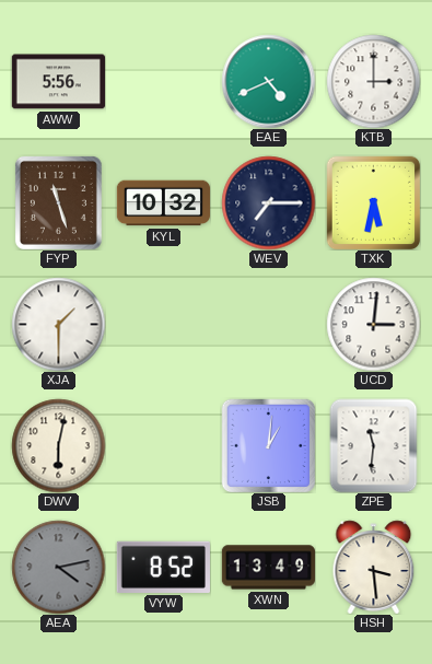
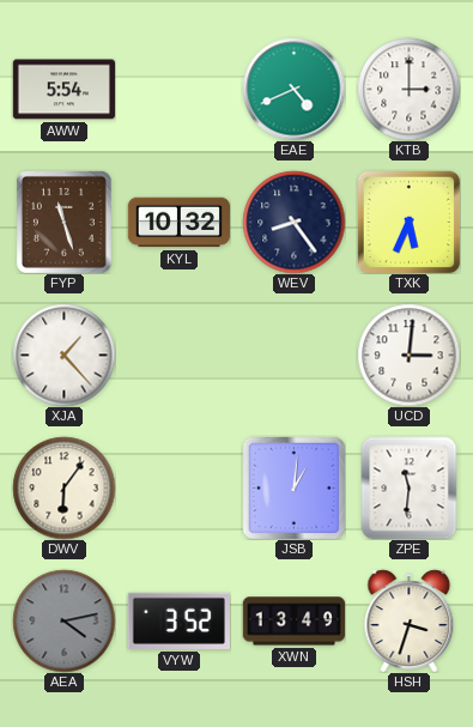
AWW: 5:56 -> 5:54 (63, 90)
WEV: 7:15 -> 8:24 (293, 222)
TXK: 5:32 -> 5:34 (408, 222)
XJA: 1:30 -> 1:23 (63, 355)
DWV: 6:02 -> 6:06 (63, 487)
VYW: 8:52 -> 3:52 (178, 620)
HSH: 3:29 -> 3:33 (410, 620)
